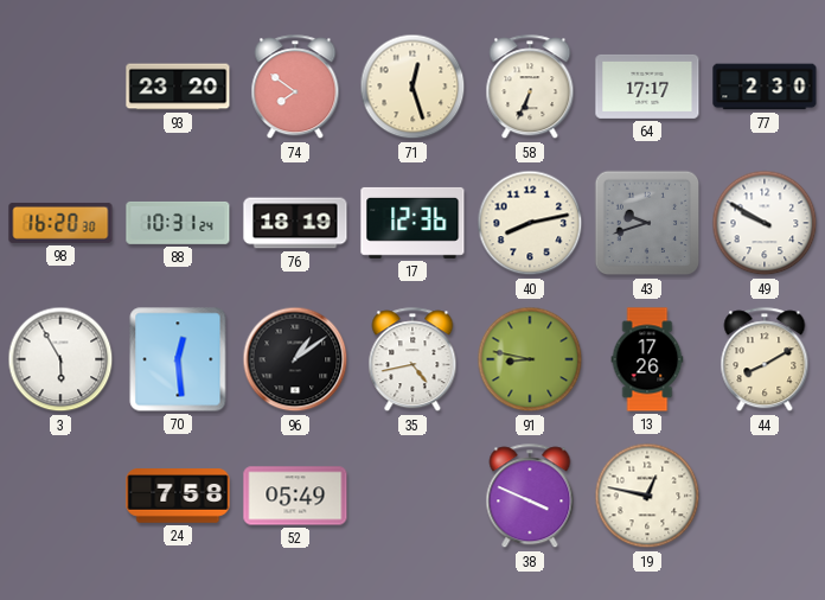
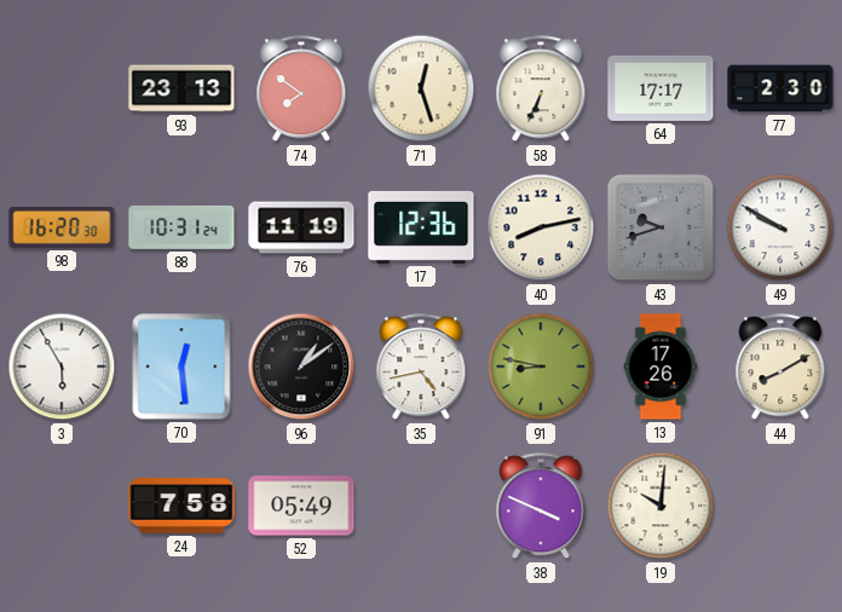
93: 23:20 -> 23:13 (181, 88)
76: 18:19 -> 11:19 (301, 227)
19: 12:47 -> 10:01 (661, 506)
